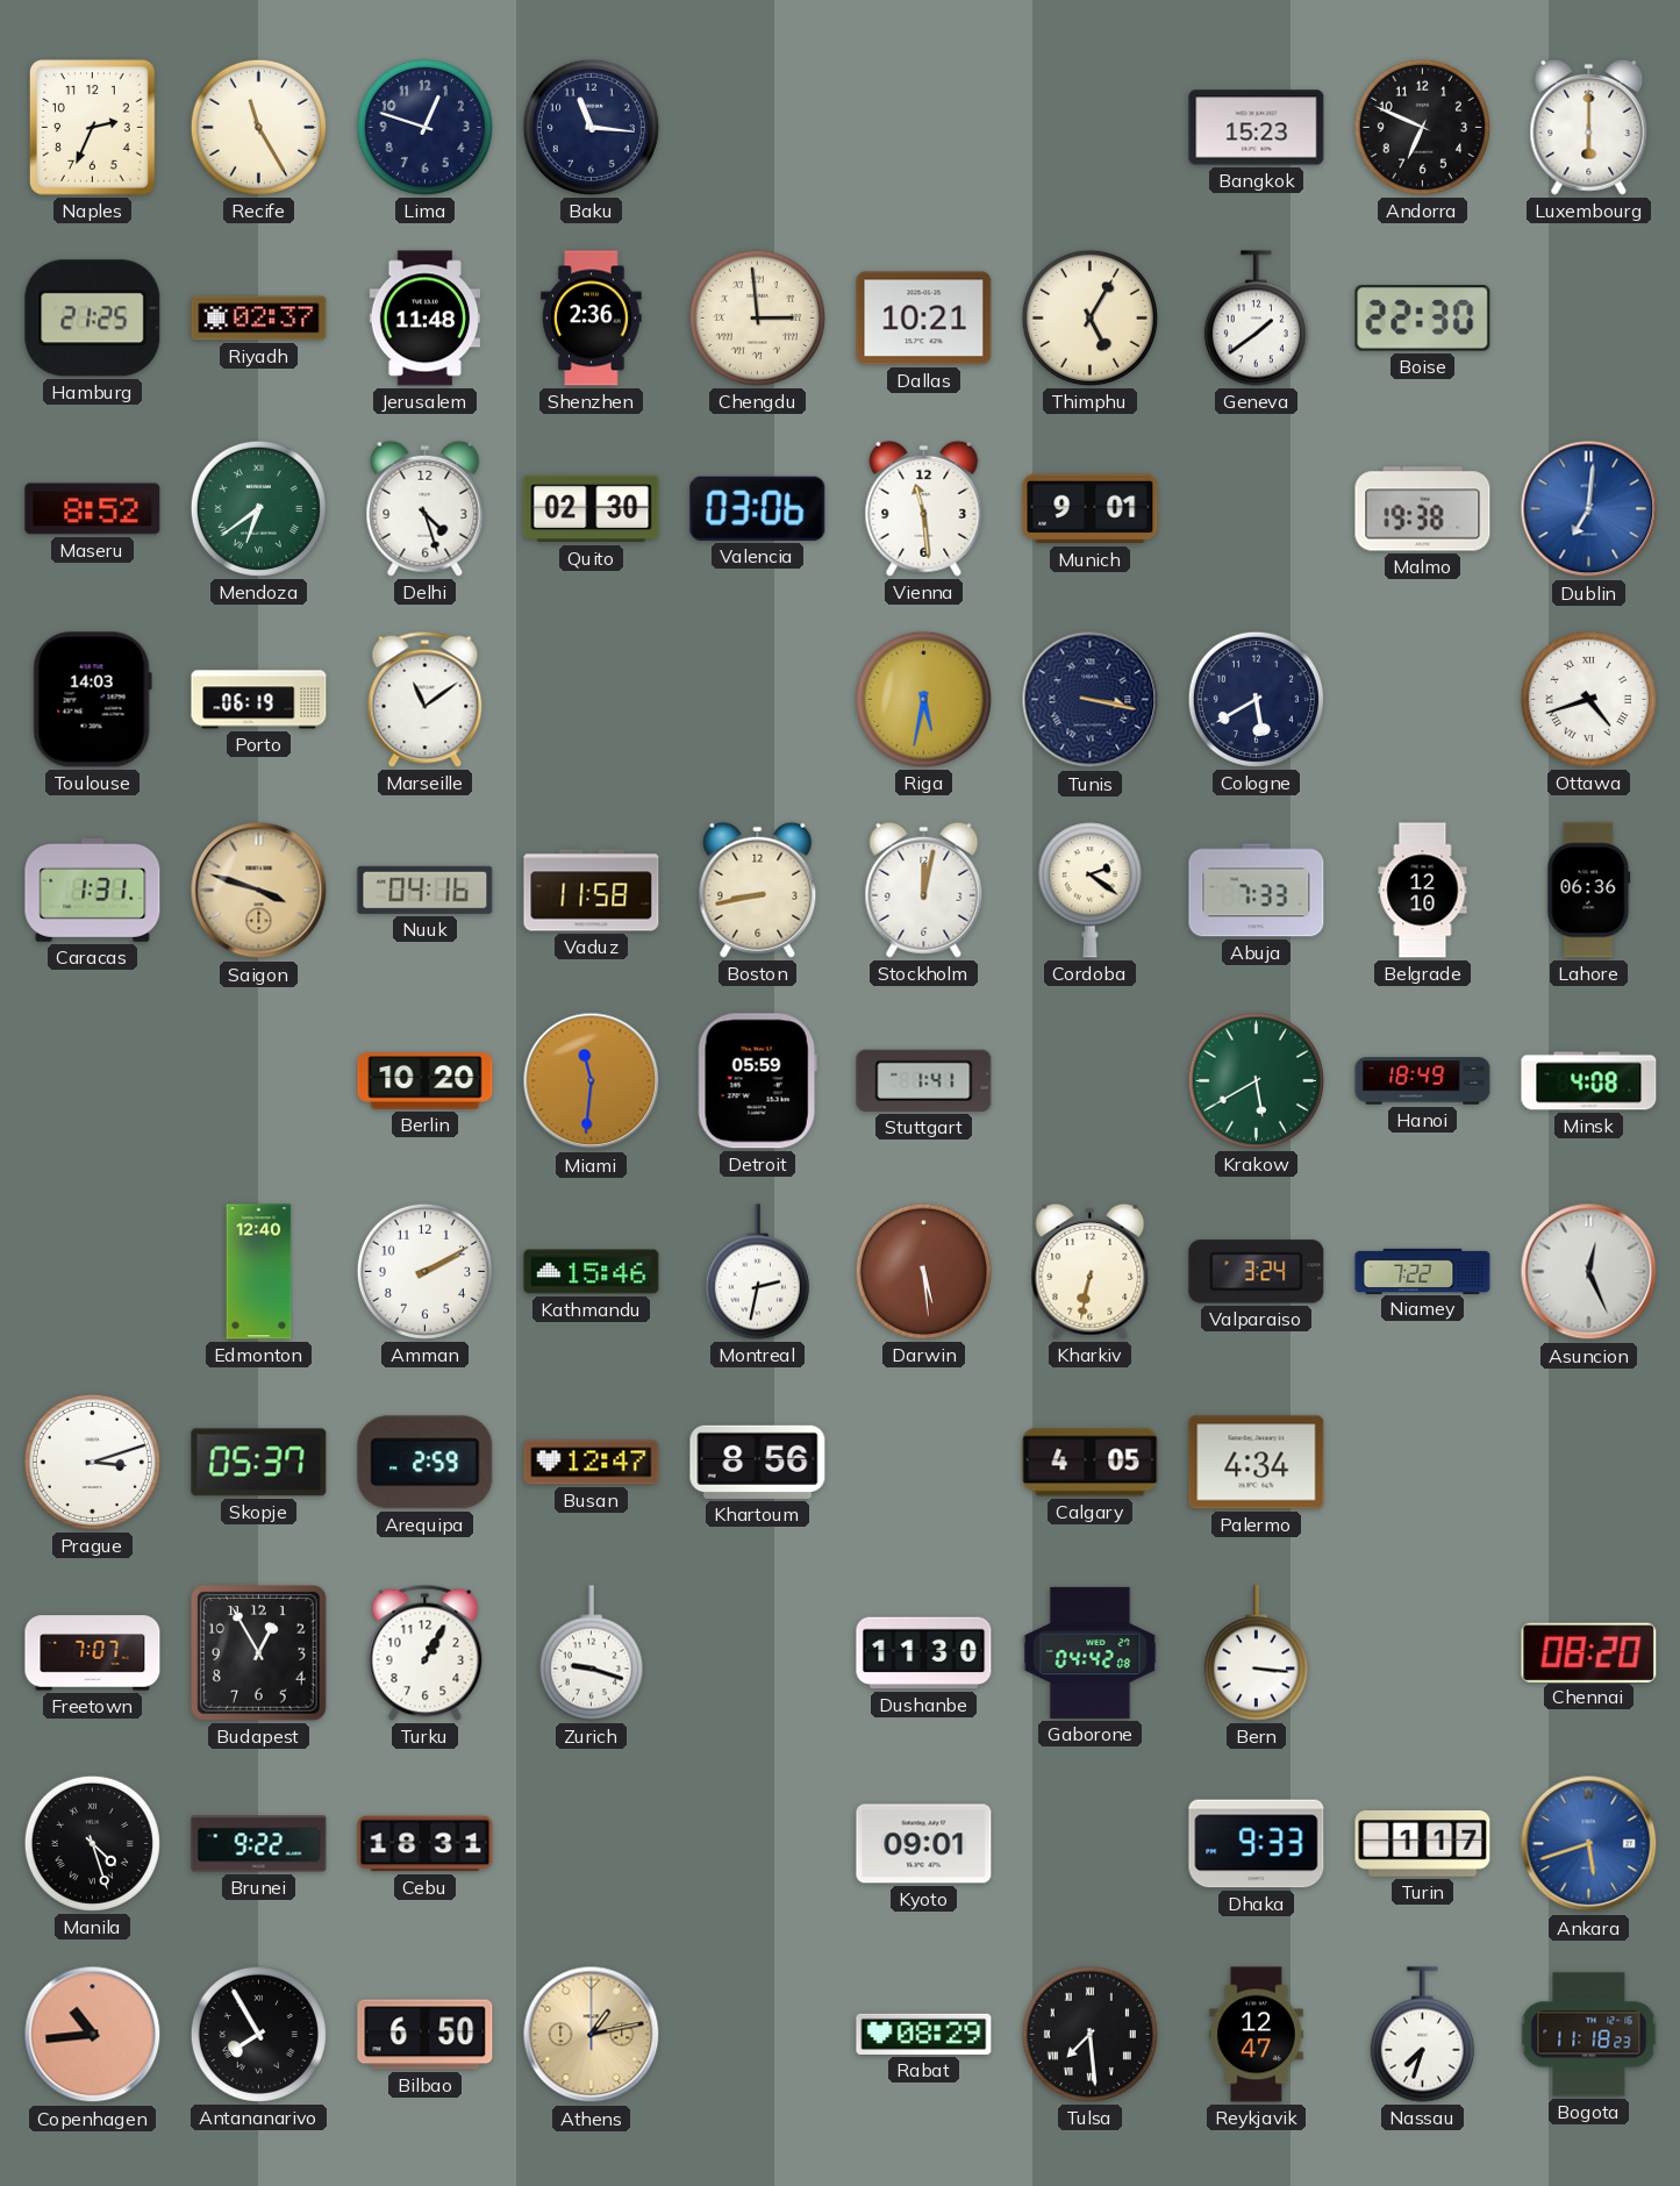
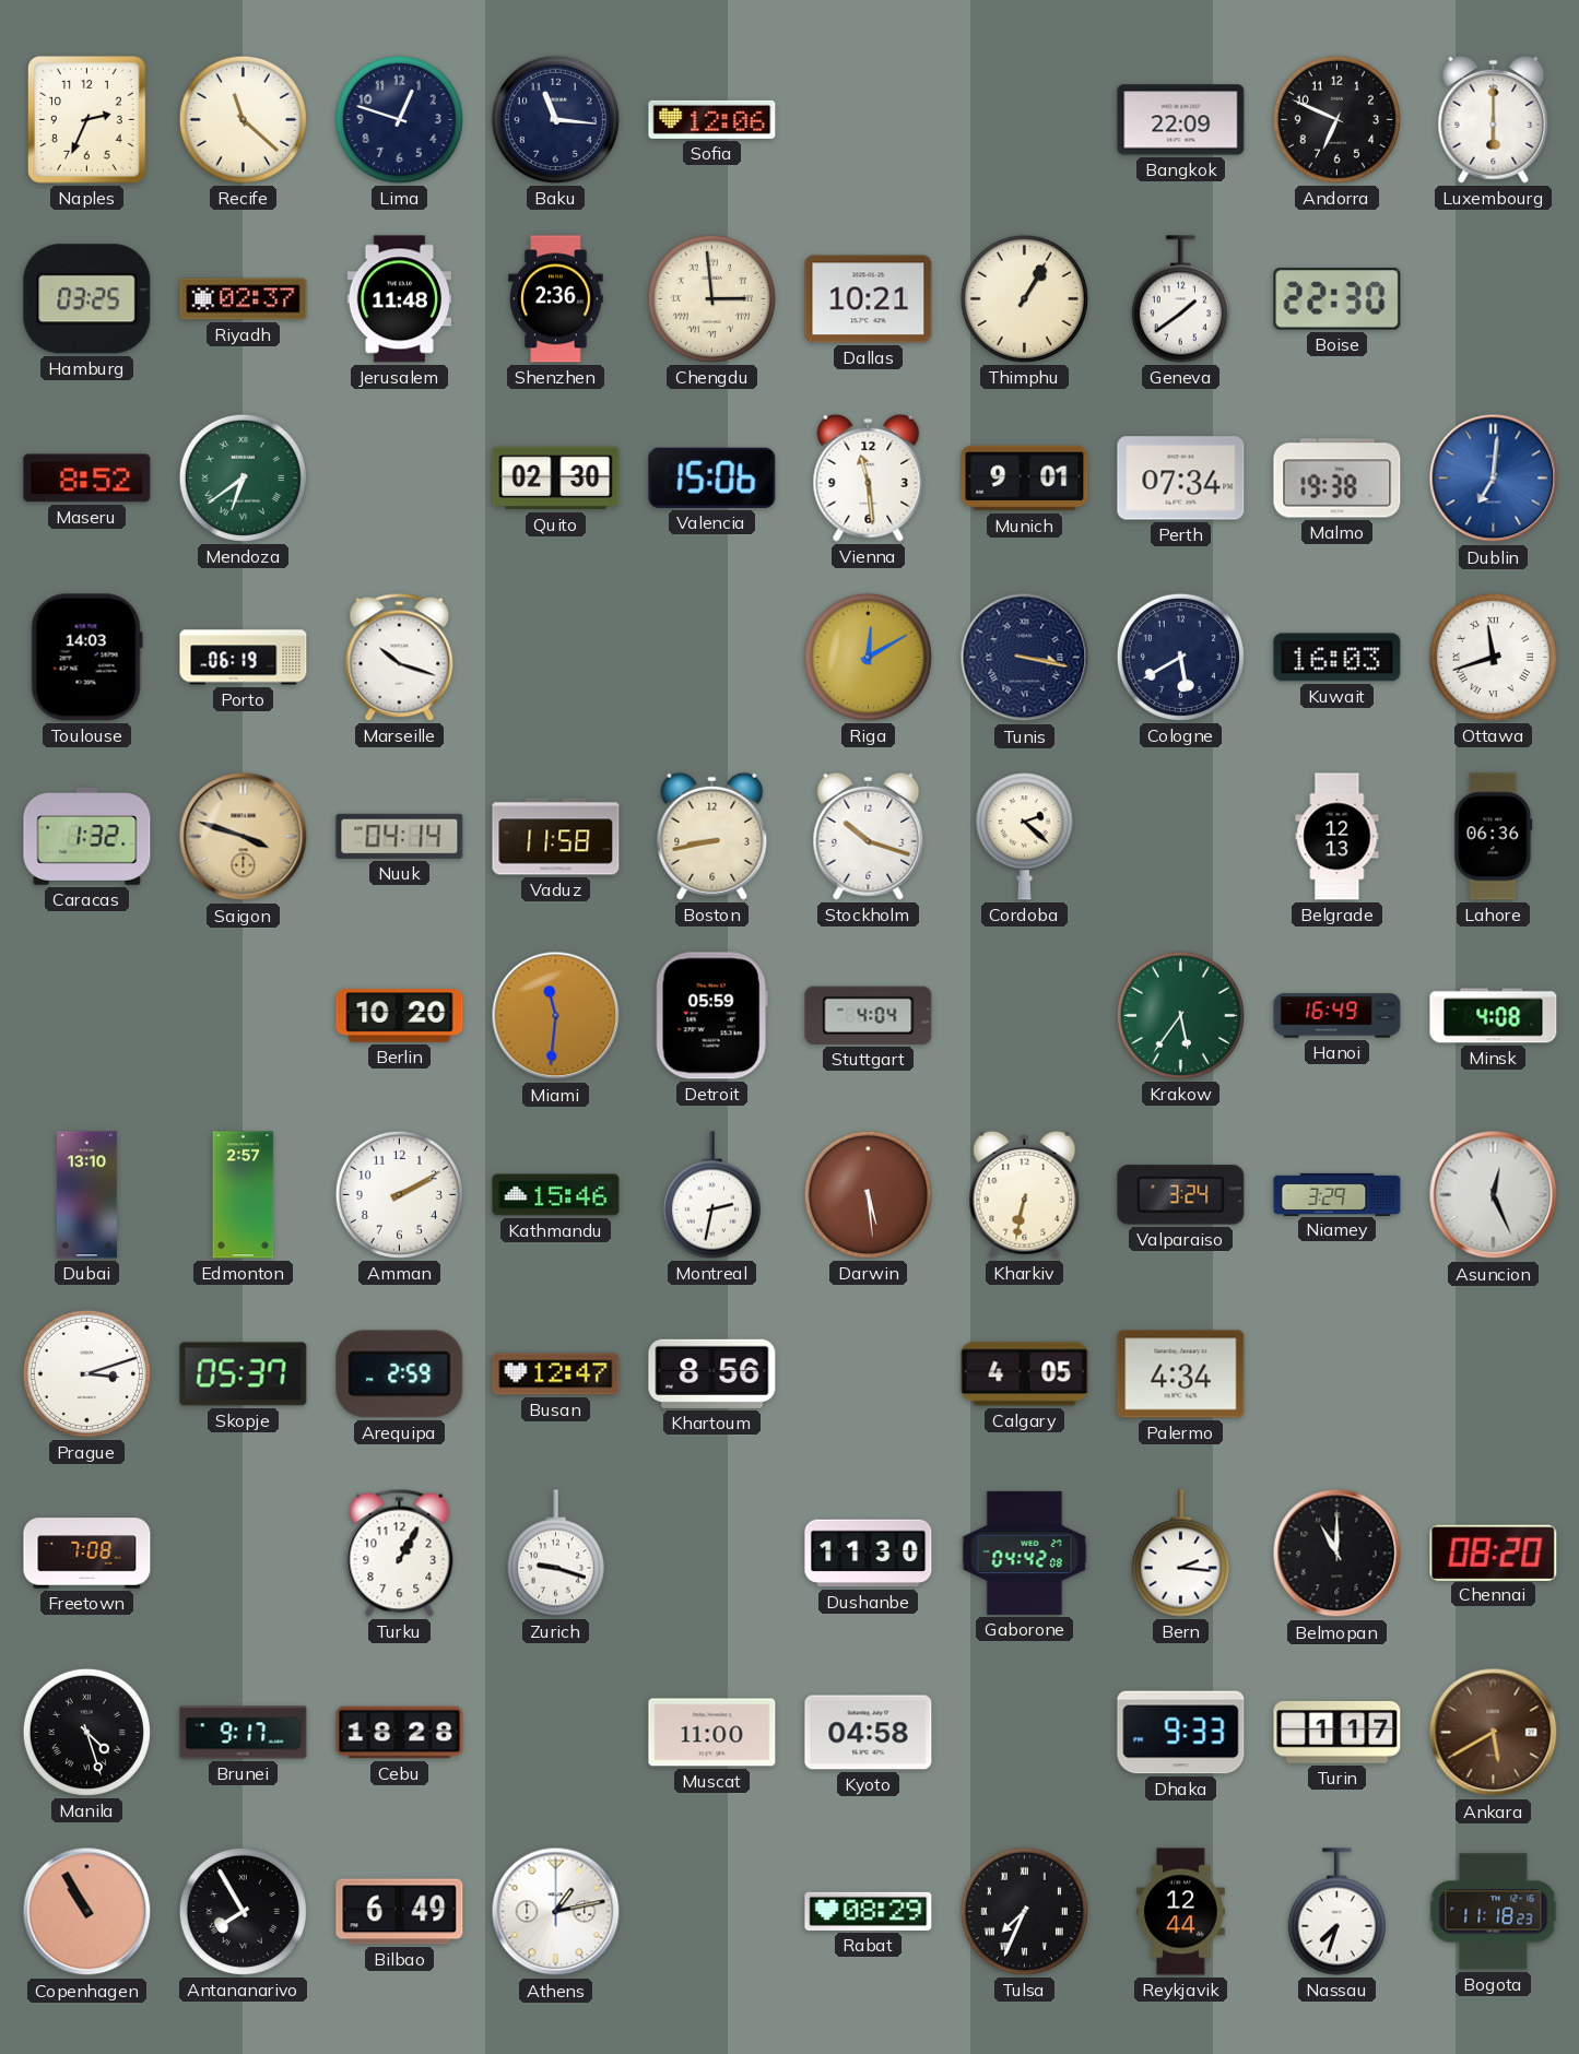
Recife: 11:25 -> 11:22 (243, 119)
Sofia: none -> 12:06 (712, 119)
Bangkok: 15:23 -> 22:09 (1181, 120)
Hamburg: 21:25 -> 03:25 (87, 299)
Thimphu: 5:05 -> 1:05 (1024, 298)
Delhi: 4:27 -> none (426, 508)
Valencia: 03:06 -> 15:06 (712, 477)
Perth: none -> 07:34 (1181, 479)
Marseille: 11:09 -> 10:18 (400, 657)
Riga: 5:32 -> 12:10 (868, 657)
Kuwait: none -> 16:03 (1338, 658)
Ottawa: 4:42 -> 11:42 (1493, 657)
Caracas: 1:31 -> 1:32 (87, 836)
Nuuk: 04:16 -> 04:14 (400, 836)
Stockholm: 12:02 -> 10:18 (869, 836)
Cordoba: 2:21 -> 2:22 (1024, 837)
Abuja: 7:33 -> none (1257, 891)
Belgrade: 12:10 -> 12:13 (1338, 837)
Stuttgart: 1:41 -> 4:04 (869, 1015)
Krakow: 5:40 -> 5:36 (1180, 1015)
Hanoi: 18:49 -> 16:49 (1338, 1016)
Dubai: none -> 13:10 (86, 1195)
Edmonton: 12:40 -> 2:57 (244, 1195)
Niamey: 7:22 -> 3:29 (1338, 1194)
Freetown: 7:07 -> 7:08 (87, 1554)
Budapest: 12:55 -> none (259, 1653)
Bern: 3:16 -> 2:16 (1180, 1554)
Belmopan: none -> 11:00 (1338, 1554)
Brunei: 9:22 -> 9:17 (244, 1733)
Cebu: 18:31 -> 18:28 (400, 1733)
Muscat: none -> 11:00 (712, 1733)
Kyoto: 09:01 -> 04:58 (869, 1733)
Ankara: 5:42 -> 5:40 (1494, 1733)
Ankara dial: blue -> brown (1494, 1733)
Copenhagen: 10:44 -> 10:55 (87, 1912)
Bilbao: 6:50 -> 6:49 (400, 1912)
Athens dial: champagne -> white (556, 1912)
Tulsa: 7:29 -> 7:34 (1024, 1911)
Reykjavik: 12:47 -> 12:44 (1180, 1912)
